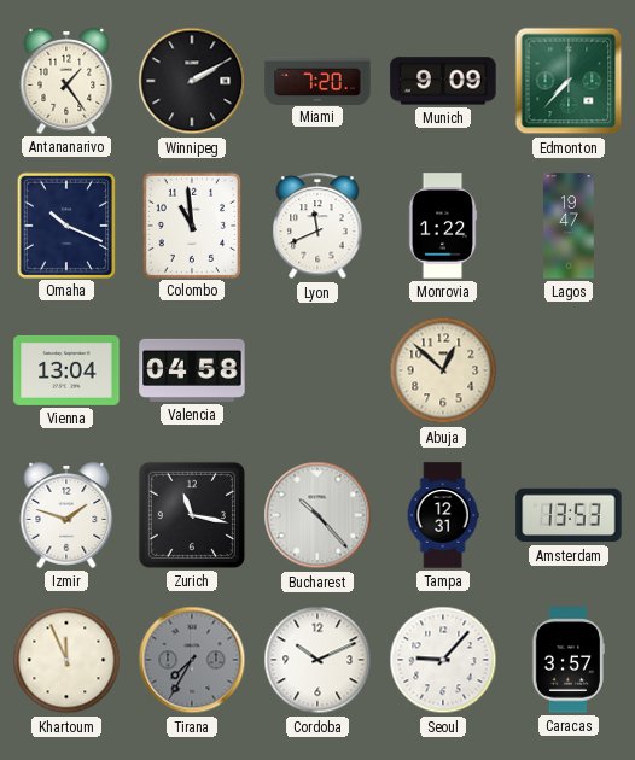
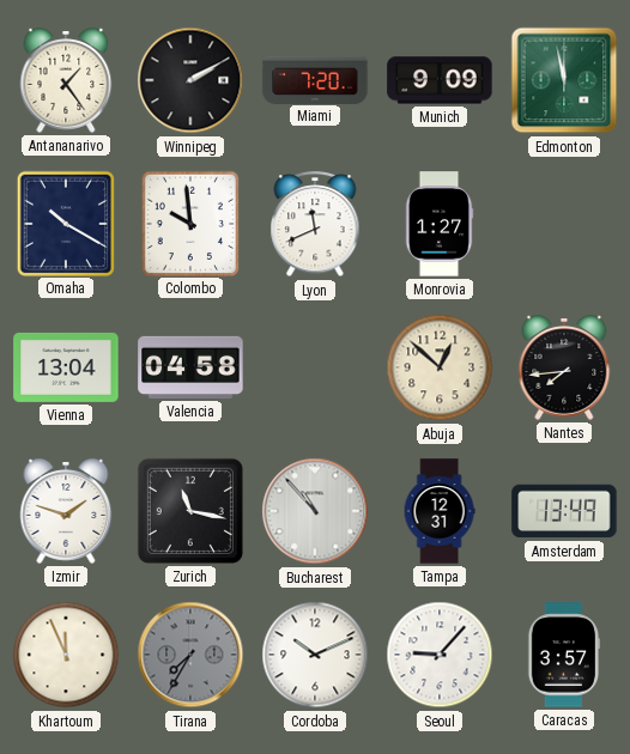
Edmonton: 7:37 -> 11:58 (564, 80)
Omaha: 10:19 -> 10:20 (65, 223)
Colombo: 10:59 -> 9:59 (189, 223)
Monrovia: 1:22 -> 1:27 (440, 224)
Lagos: 19:47 -> none (569, 226)
Nantes: none -> 7:44 (564, 367)
Bucharest: 10:23 -> 10:53 (315, 511)
Amsterdam: 13:53 -> 13:49 (564, 511)
